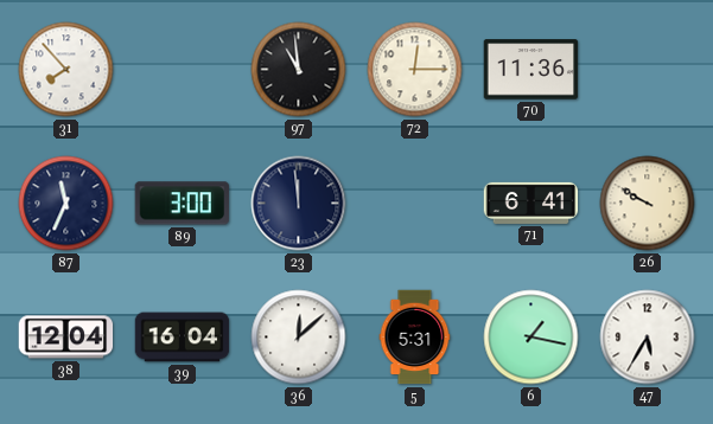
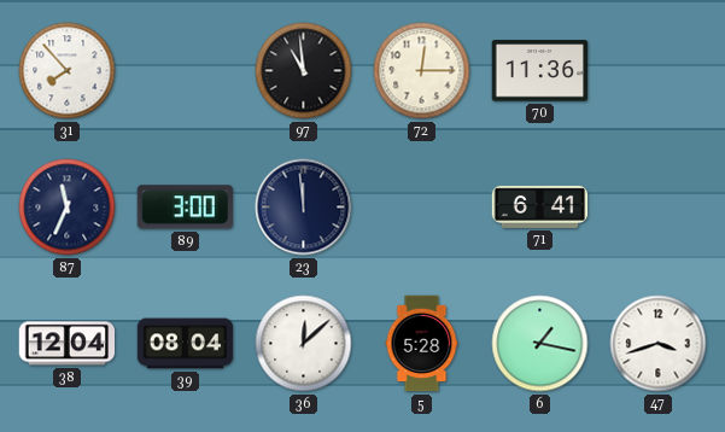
26: 9:50 -> none (648, 204)
39: 16:04 -> 08:04 (186, 344)
5: 5:31 -> 5:28 (422, 344)
47: 5:35 -> 3:42 (659, 344)
